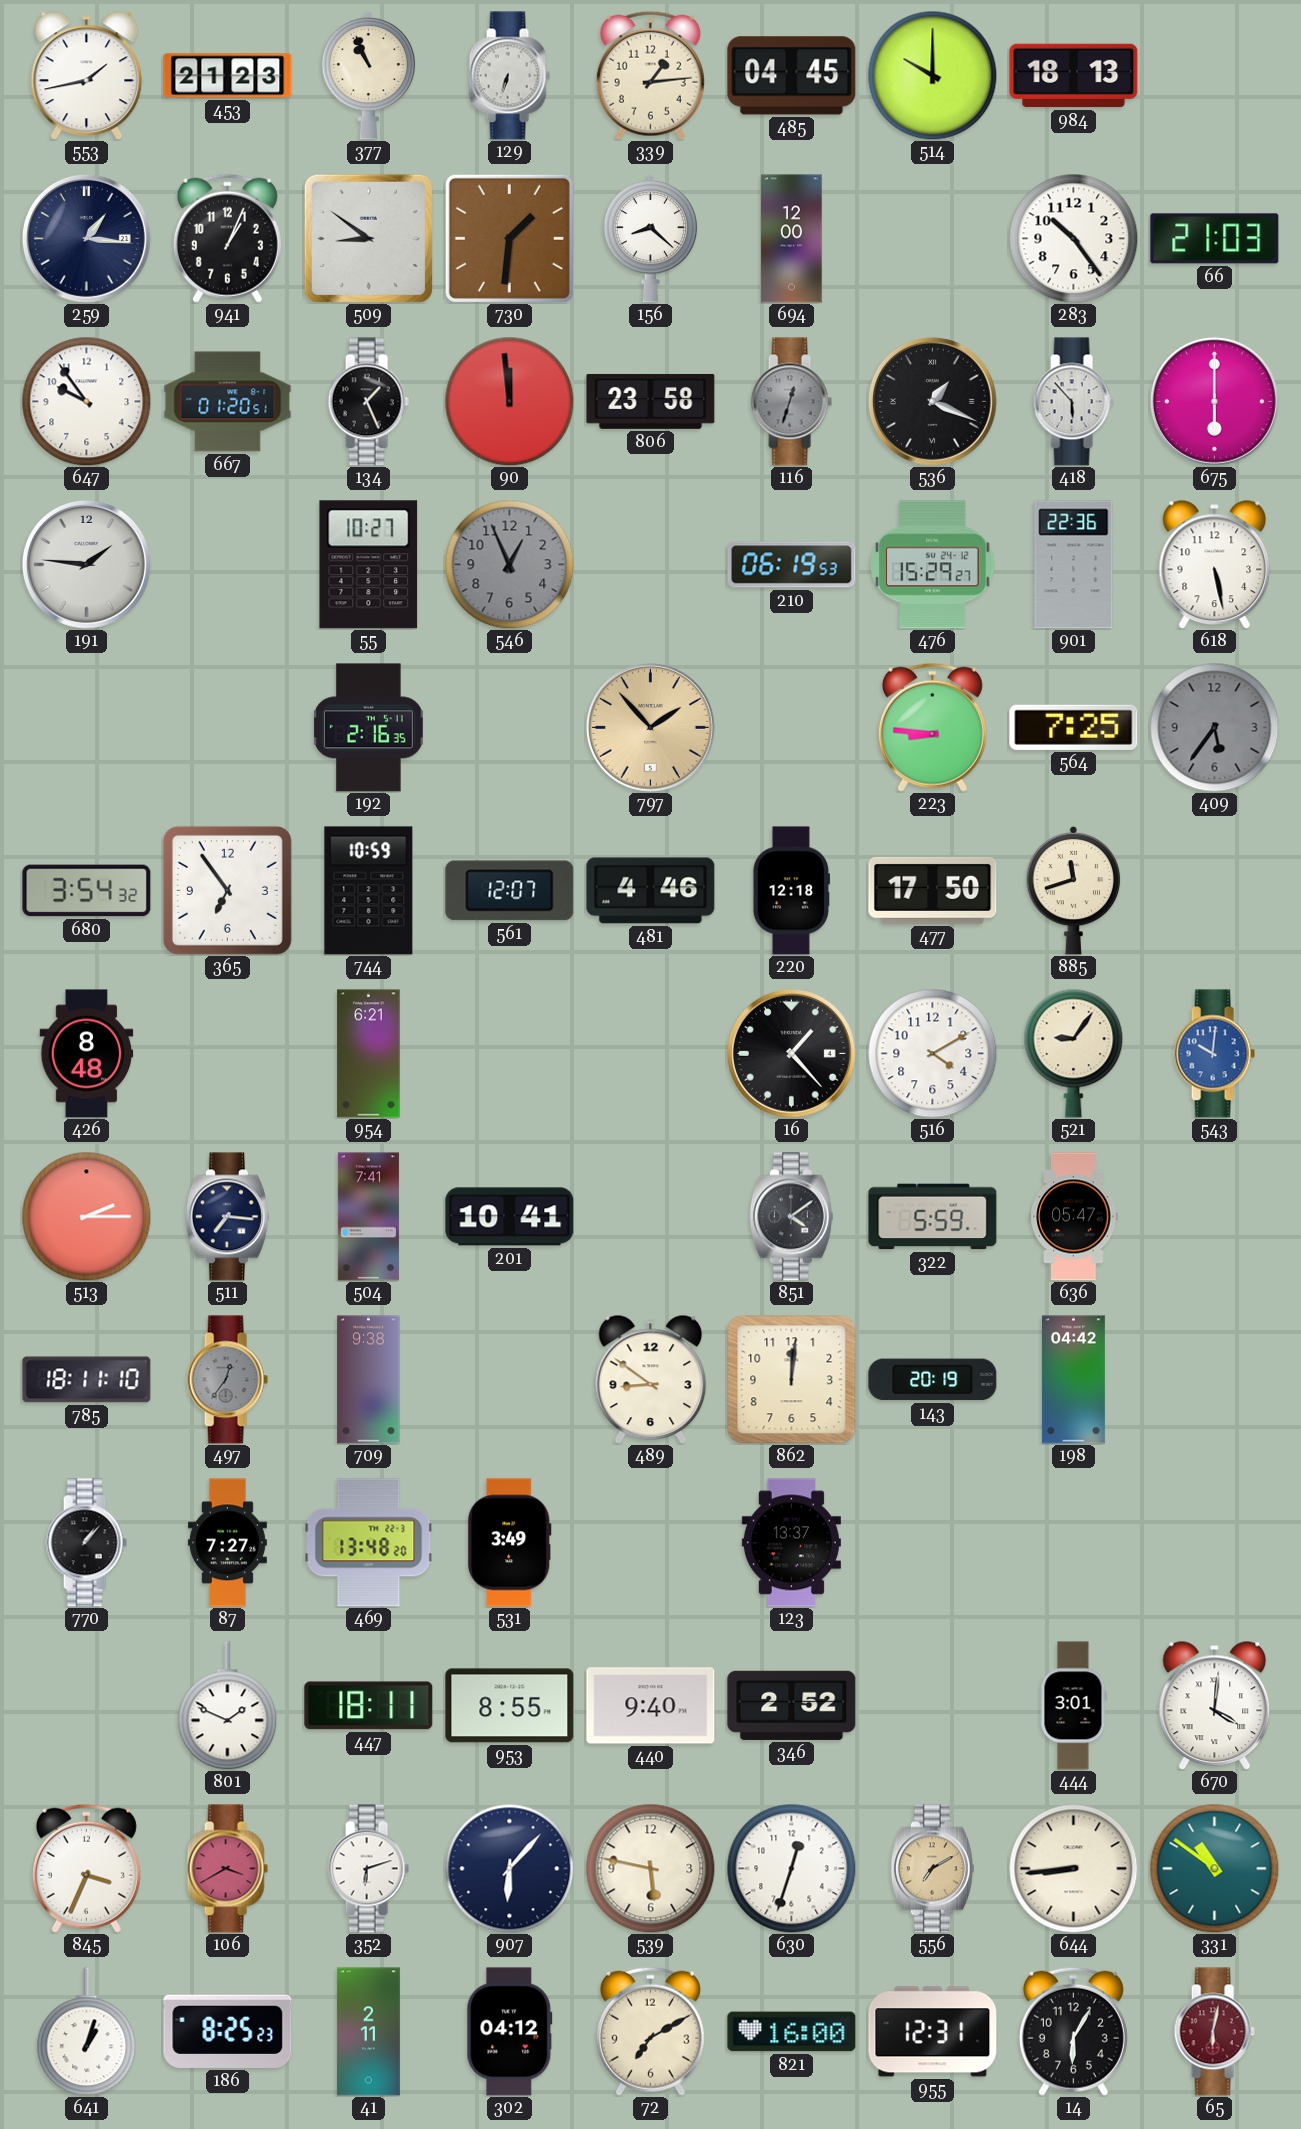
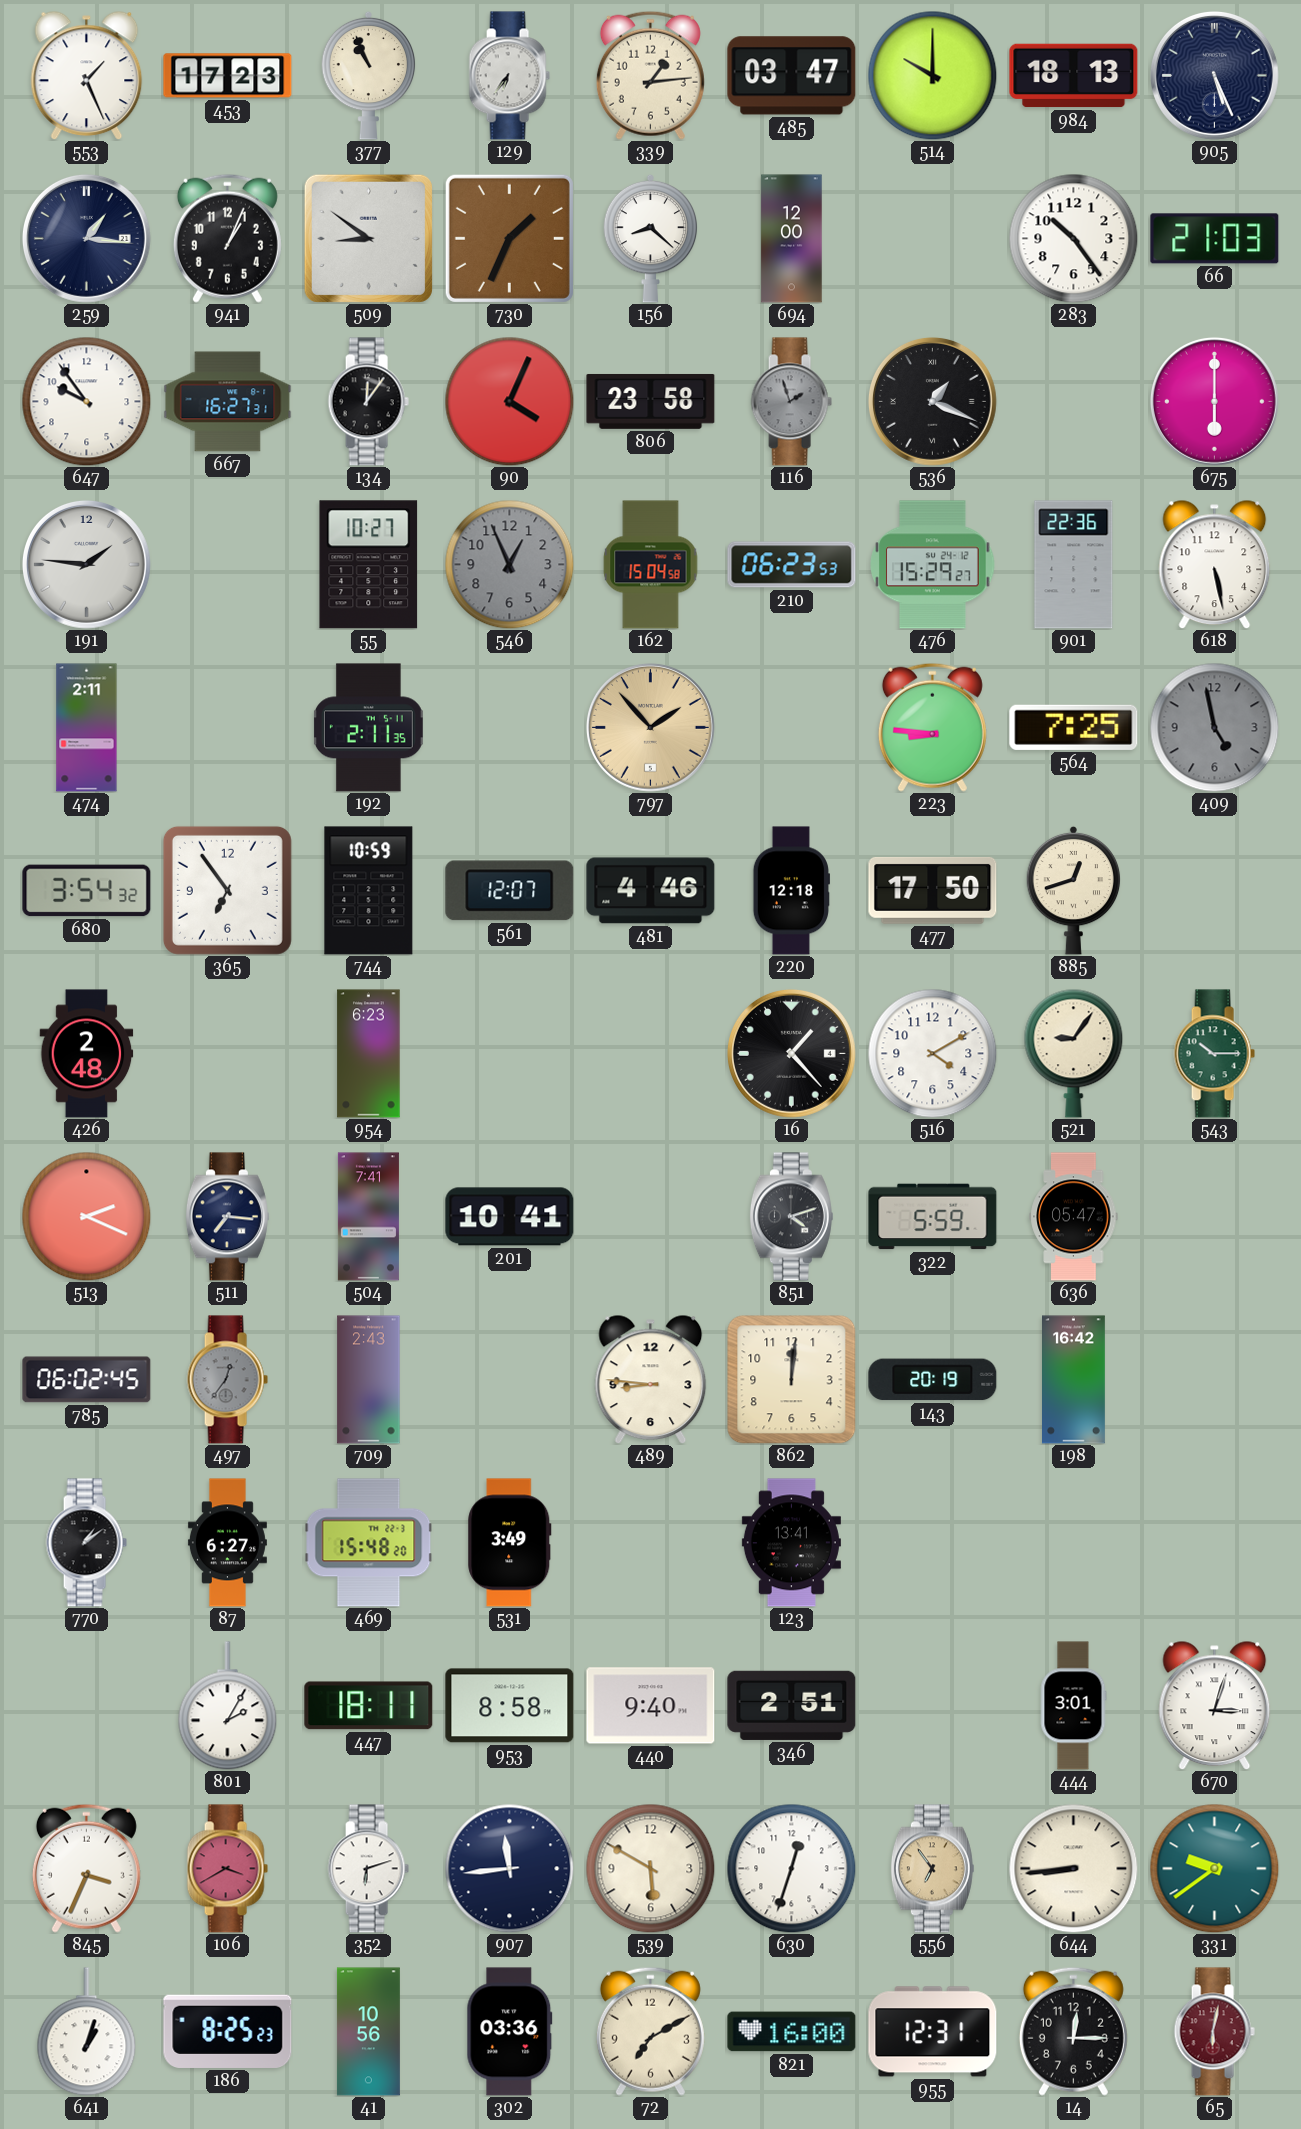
553: 1:43 -> 1:26 (87, 75)
453: 21:23 -> 17:23 (228, 76)
129: 6:33 -> 6:36 (509, 76)
485: 04:45 -> 03:47 (792, 76)
905: none -> 5:26 (1214, 75)
730: 1:31 -> 1:34 (509, 238)
667: 01:20 -> 16:27 (228, 402)
134: 1:26 -> 12:06 (368, 402)
90: 11:59 -> 4:04 (509, 401)
116: 12:33 -> 1:57 (791, 402)
418: 5:53 -> none (1073, 402)
162: none -> 15:04 (651, 565)
210: 06:19 -> 06:23 (792, 565)
474: none -> 2:11 (87, 728)
192: 2:16 -> 2:11 (368, 728)
409: 5:36 -> 4:58 (1214, 727)
885: 11:42 -> 12:42 (1074, 890)
426: 8:48 -> 2:48 (87, 1054)
954: 6:21 -> 6:23 (369, 1054)
543: 10:01 -> 10:15 (1214, 1054)
543 dial: blue -> green (1214, 1054)
513: 2:15 -> 2:19 (86, 1216)
851: 4:09 -> 4:12 (791, 1217)
785: 18:11 -> 06:02 (87, 1380)
709: 9:38 -> 2:43 (369, 1380)
489: 8:51 -> 8:46 (651, 1379)
198: 04:42 -> 16:42 (1074, 1380)
770: 1:07 -> 1:09 (86, 1543)
87: 7:27 -> 6:27 (227, 1543)
469: 13:48 -> 15:48 (369, 1543)
123: 13:37 -> 13:41 (791, 1543)
801: 1:49 -> 2:05 (228, 1706)
953: 8:55 -> 8:58 (510, 1706)
346: 2:52 -> 2:51 (792, 1705)
670: 4:01 -> 3:03 (1215, 1705)
907: 6:07 -> 11:44 (509, 1868)
539: 5:47 -> 5:50 (650, 1868)
556: 7:10 -> 6:54 (932, 1869)
331: 10:51 -> 9:39 (1214, 1868)
41: 2:11 -> 10:56 (368, 2032)
302: 04:12 -> 03:36 (510, 2032)
14: 6:05 -> 12:15 (1073, 2031)
